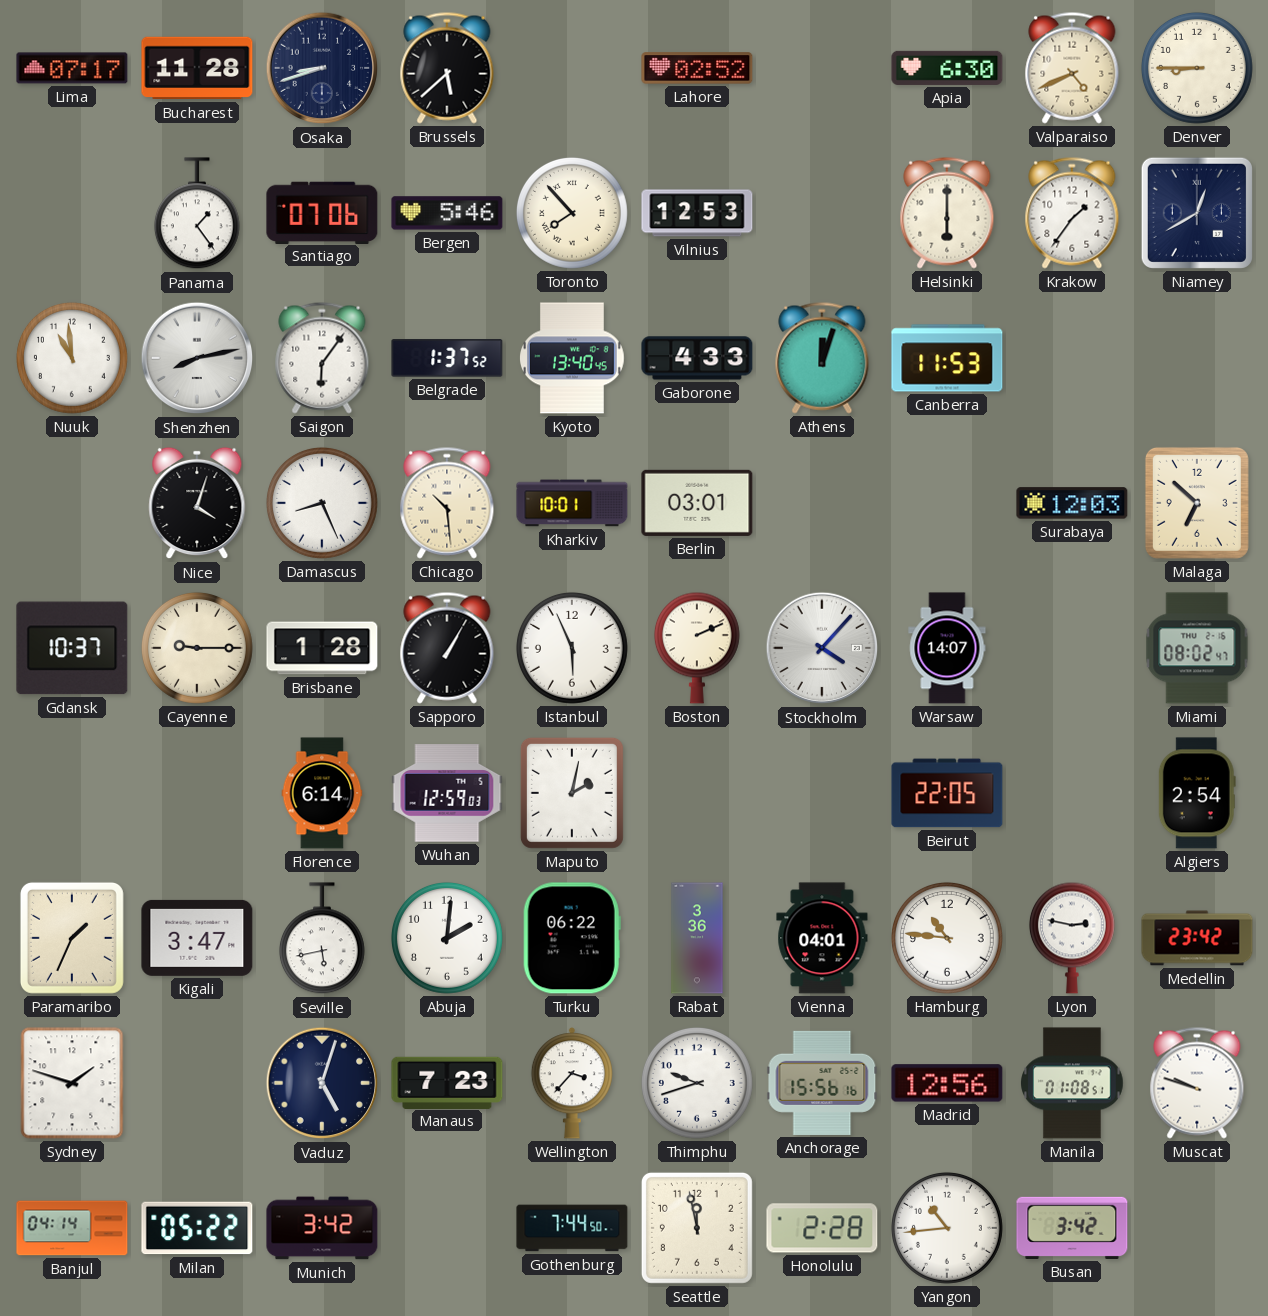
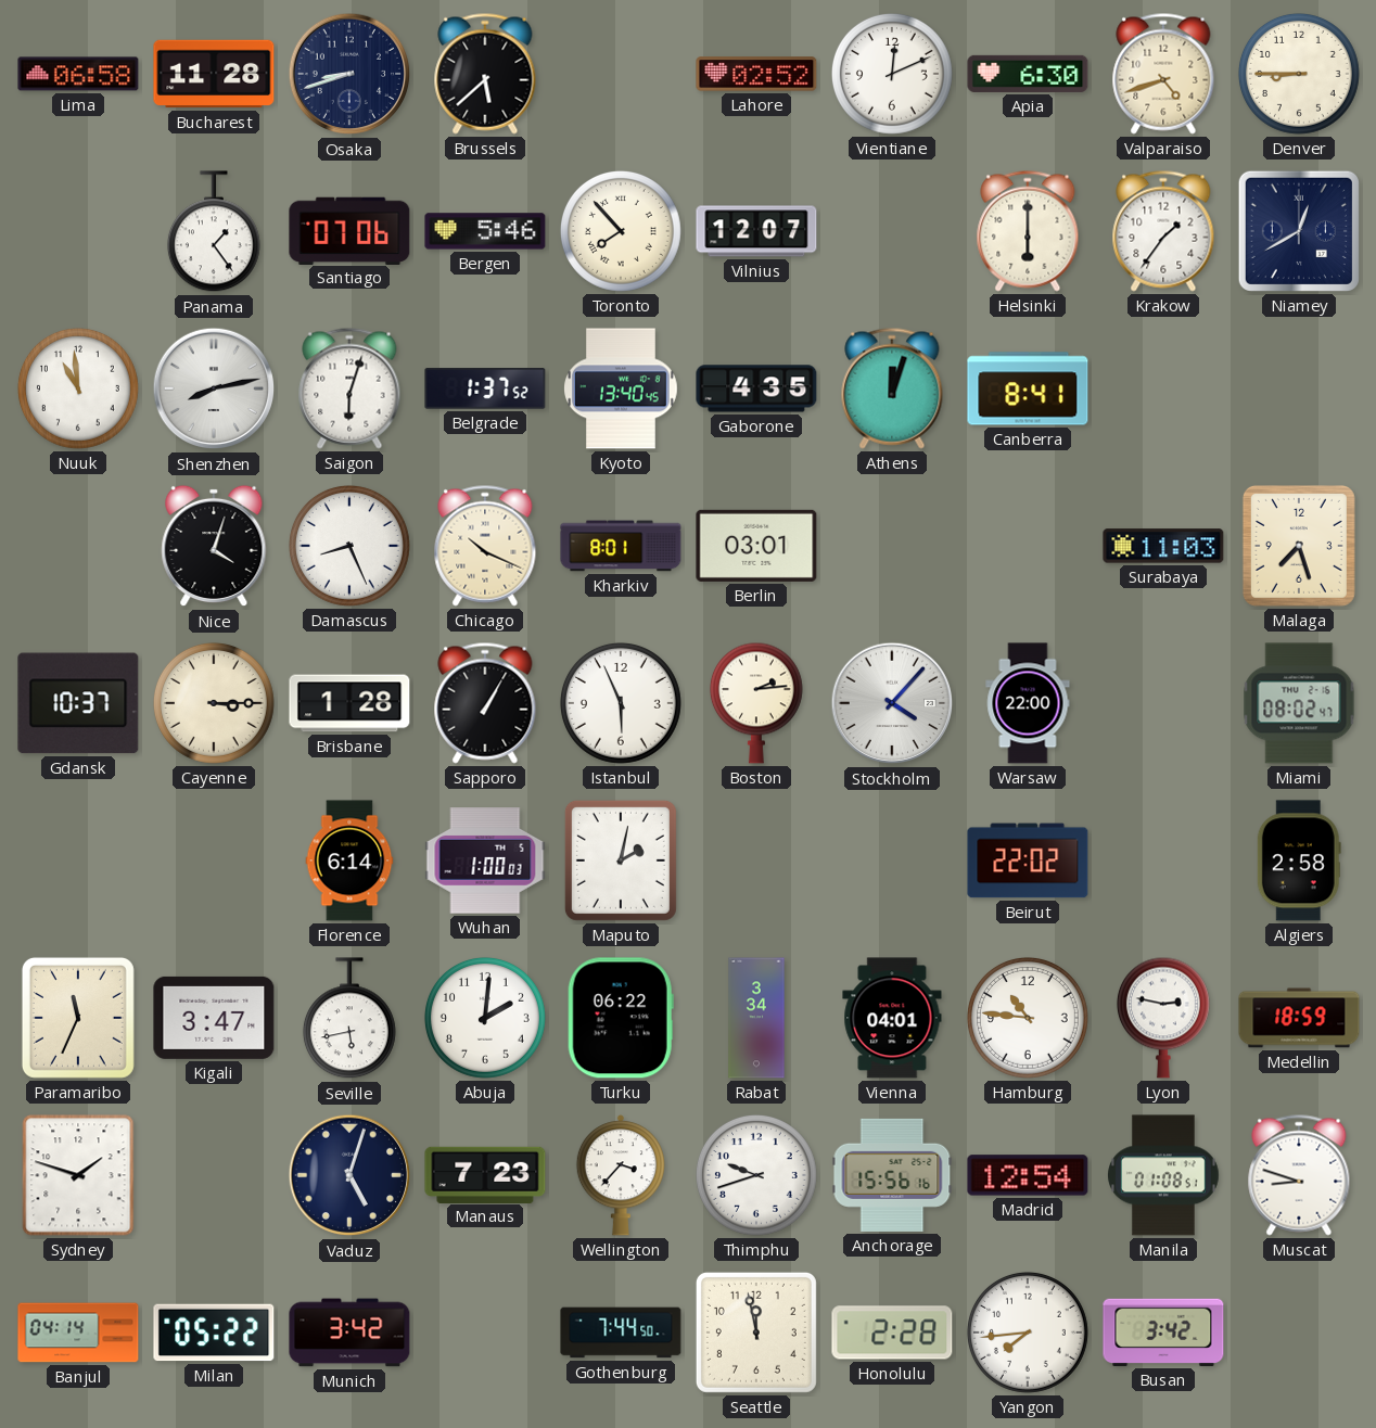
Lima: 07:17 -> 06:58 (78, 74)
Vientiane: none -> 12:11 (892, 74)
Valparaiso: 4:41 -> 4:42 (1163, 74)
Vilnius: 12:53 -> 12:07 (756, 231)
Saigon: 6:06 -> 6:03 (349, 388)
Gaborone: 4:33 -> 4:35 (756, 388)
Canberra: 11:53 -> 8:41 (1028, 388)
Chicago: 10:29 -> 10:19 (485, 546)
Kharkiv: 10:01 -> 8:01 (621, 546)
Surabaya: 12:03 -> 11:03 (1163, 546)
Malaga: 6:52 -> 7:27 (1299, 546)
Cayenne: 9:15 -> 3:15 (214, 703)
Boston: 2:11 -> 2:14 (756, 703)
Warsaw: 14:07 -> 22:00 (1028, 703)
Wuhan: 12:59 -> 1:00 (485, 860)
Beirut: 22:05 -> 22:02 (1028, 860)
Algiers: 2:54 -> 2:58 (1299, 860)
Paramaribo: 1:34 -> 11:34 (78, 1018)
Rabat: 3:36 -> 3:34 (756, 1018)
Medellin: 23:42 -> 18:59 (1299, 1018)
Madrid: 12:56 -> 12:54 (1028, 1175)
Muscat: 9:48 -> 8:48 (1299, 1175)
Yangon: 10:44 -> 7:44 (1028, 1333)
